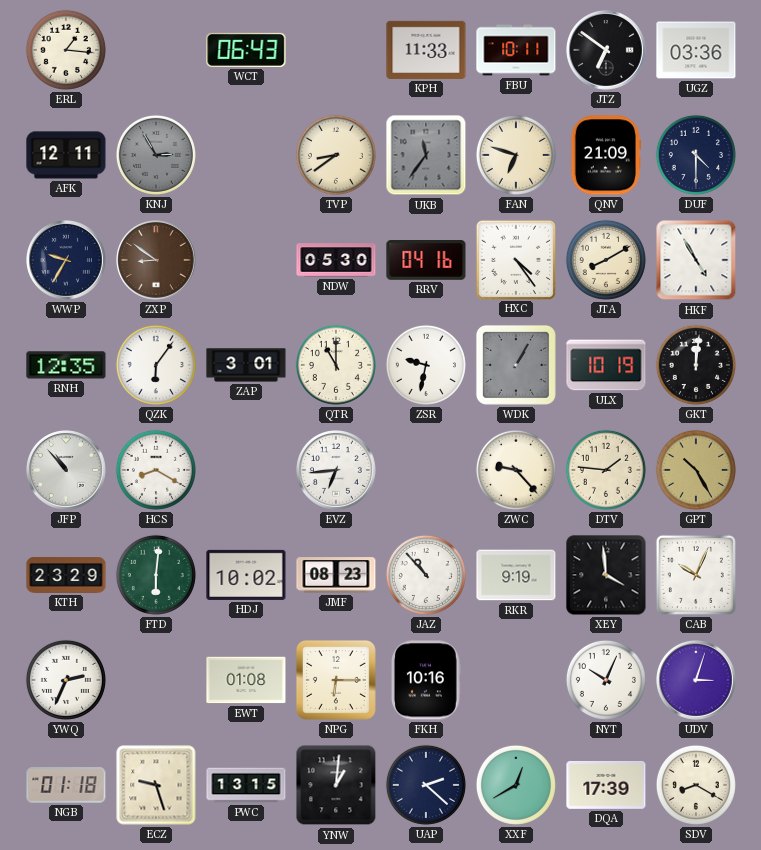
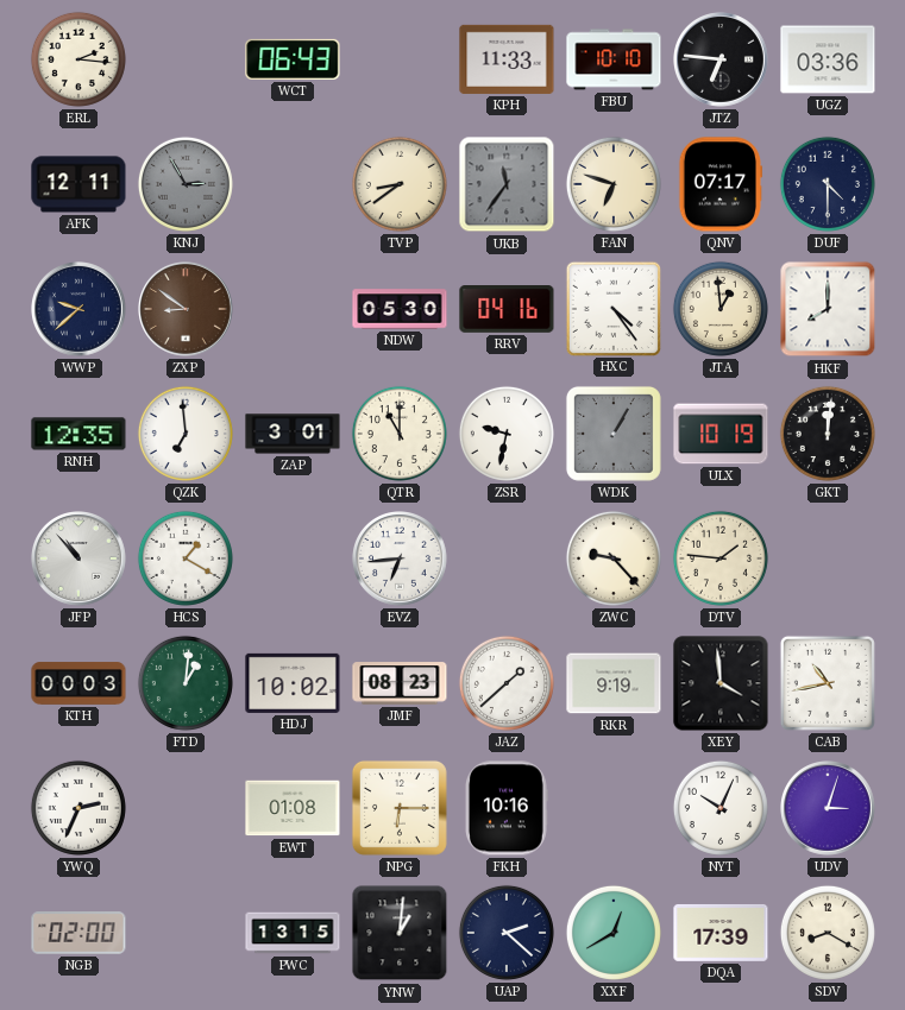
ERL: 1:16 -> 2:16 (78, 59)
FBU: 10:11 -> 10:10 (614, 59)
JTZ: 6:51 -> 6:46 (722, 61)
QNV: 21:09 -> 07:17 (719, 184)
WWP: 9:35 -> 9:38 (80, 310)
JTA: 8:10 -> 12:59 (721, 309)
HKF: 4:55 -> 8:00 (828, 309)
QZK: 6:06 -> 6:59 (186, 434)
HCS: 8:20 -> 1:20 (186, 558)
GPT: 10:25 -> none (696, 470)
KTH: 23:29 -> 00:03 (78, 683)
FTD: 6:01 -> 1:01 (186, 683)
JAZ: 10:53 -> 1:38 (507, 683)
CAB: 10:04 -> 10:43 (828, 683)
NGB: 01:18 -> 02:00 (78, 933)
ECZ: 9:27 -> none (156, 785)
